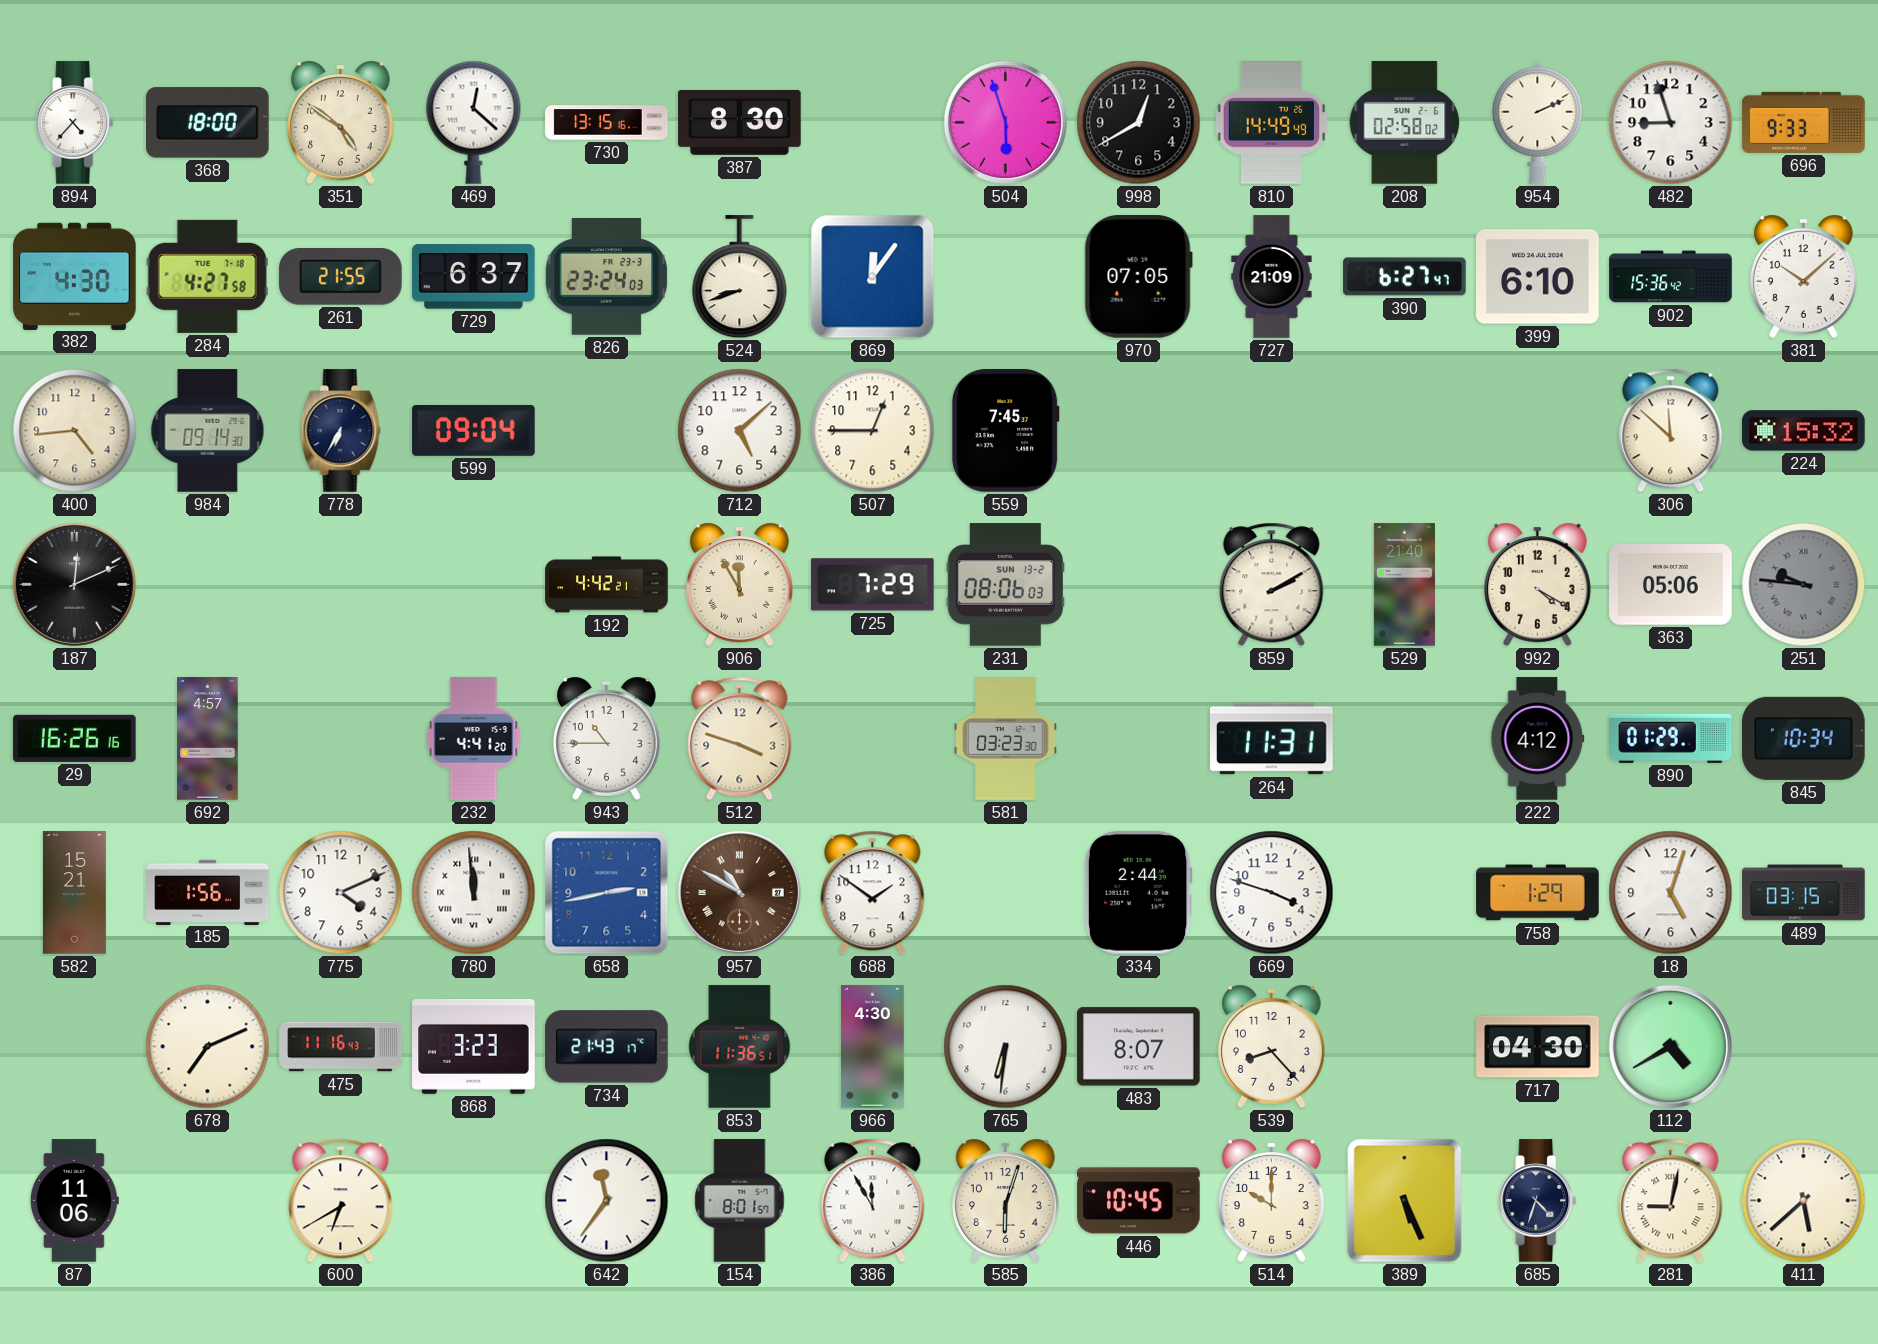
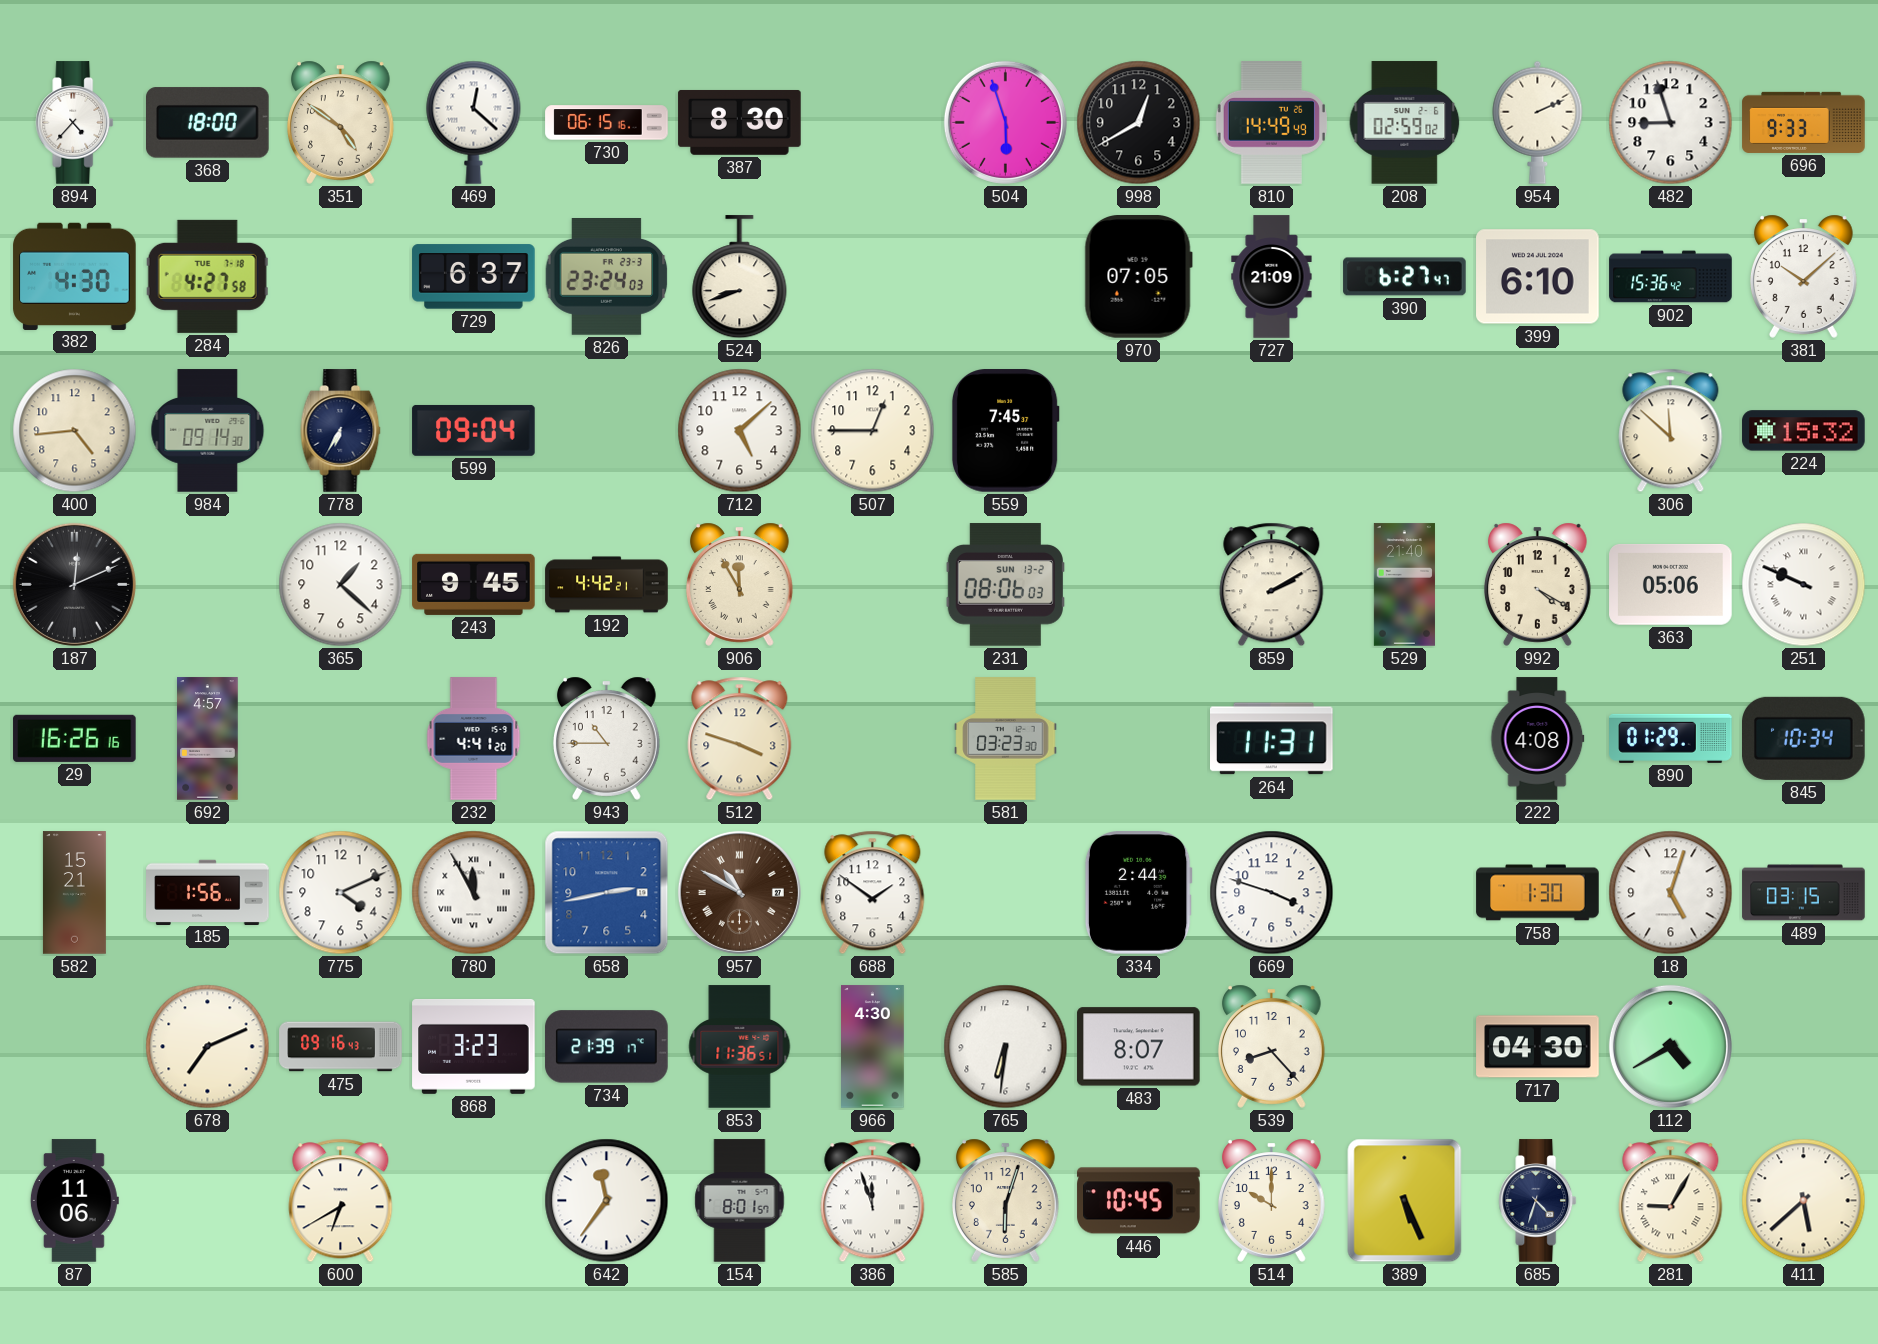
730: 13:15 -> 06:15 (607, 123)
208: 02:58 -> 02:59 (1405, 123)
261: 21:55 -> none (341, 277)
869: 12:06 -> none (873, 277)
365: none -> 1:22 (341, 585)
243: none -> 9:45 (474, 584)
725: 7:29 -> none (873, 585)
251: 9:46 -> 9:49 (1804, 585)
251 dial: grey -> white (1804, 585)
222: 4:12 -> 4:08 (1538, 739)
780: 11:59 -> 11:55 (474, 893)
758: 1:29 -> 1:30 (1538, 893)
475: 11:16 -> 09:16 (341, 1047)
734: 21:43 -> 21:39 (607, 1047)
386: 11:55 -> 11:57 (873, 1201)
281: 9:02 -> 9:05 (1671, 1201)
